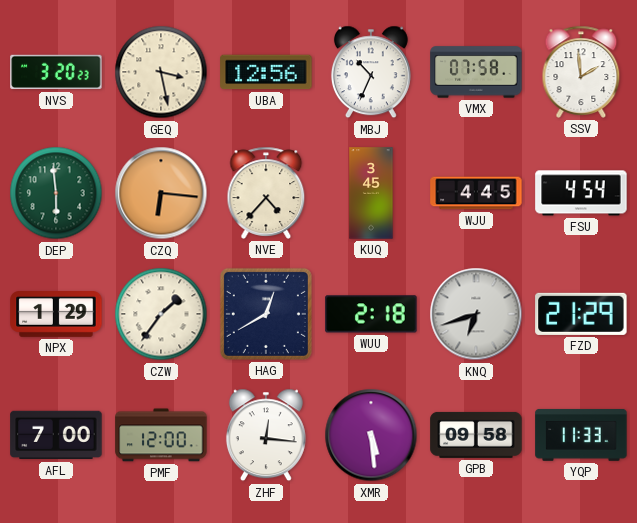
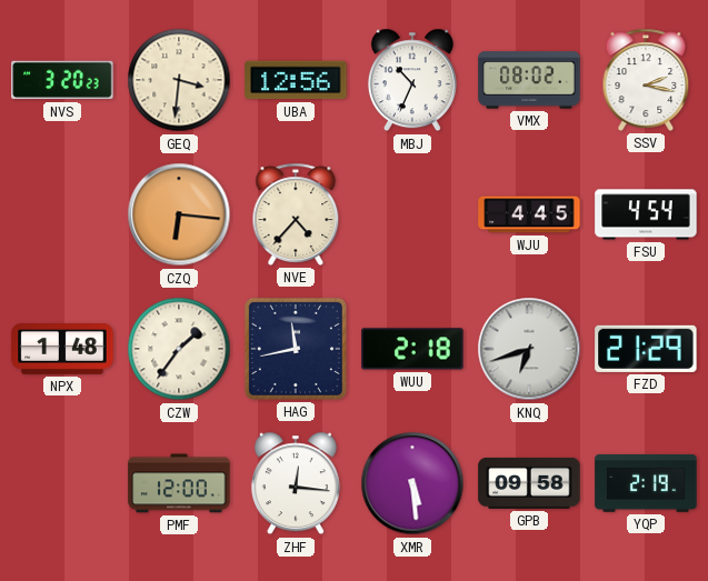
GEQ: 3:28 -> 3:31 (179, 80)
VMX: 07:58 -> 08:02 (529, 80)
SSV: 1:59 -> 2:17 (646, 80)
DEP: 5:59 -> none (56, 193)
KUQ: 3:45 -> none (371, 193)
NPX: 1:29 -> 1:48 (62, 350)
HAG: 12:40 -> 11:43 (296, 349)
AFL: 7:00 -> none (56, 435)
YQP: 11:33 -> 2:19 (646, 483)
